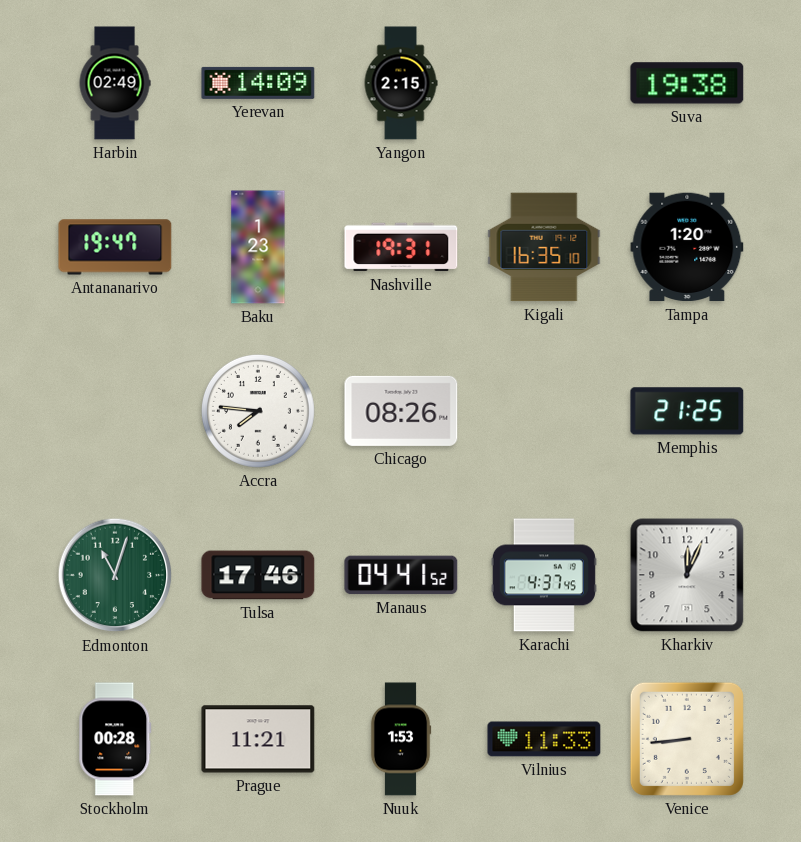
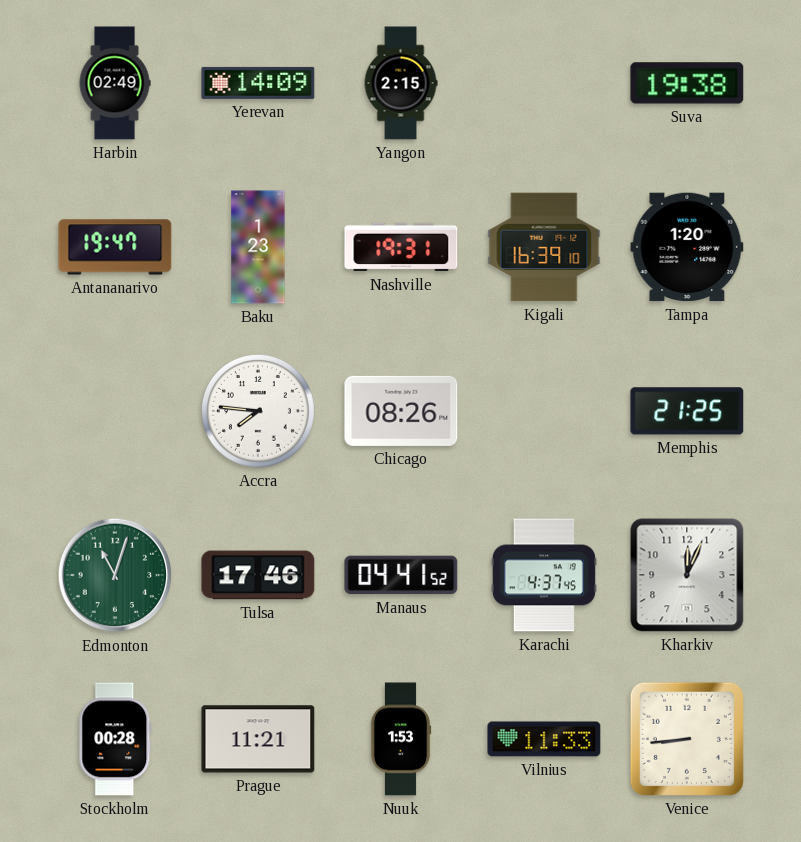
Kigali: 16:35 -> 16:39 (544, 247)
